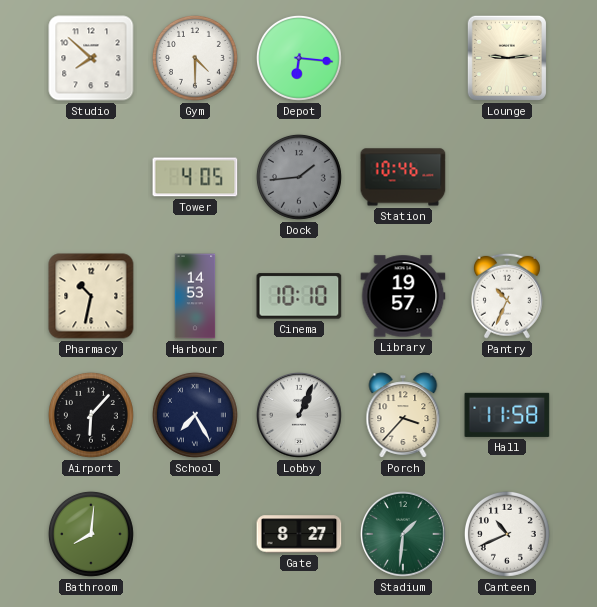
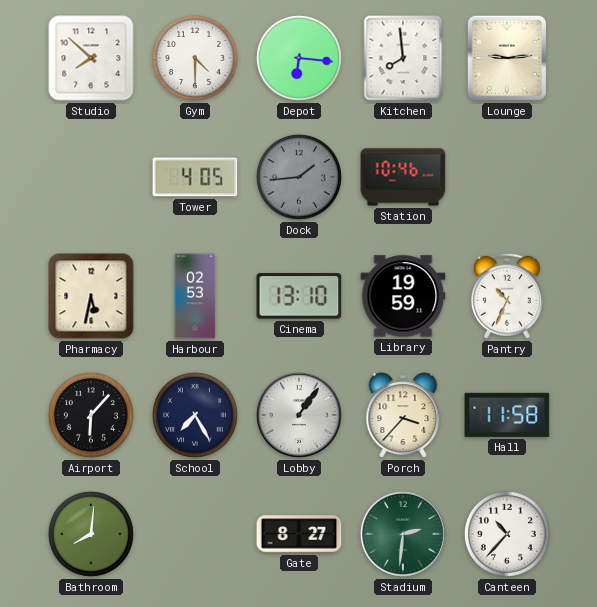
Kitchen: none -> 7:59 (403, 58)
Pharmacy: 10:32 -> 5:32 (91, 296)
Harbour: 14:53 -> 02:53 (195, 296)
Cinema: 10:10 -> 13:10 (299, 296)
Library: 19:57 -> 19:59 (403, 296)
Lobby: 1:04 -> 1:06 (300, 416)
Stadium: 1:31 -> 2:31 (404, 535)
Canteen: 10:41 -> 10:37 (507, 534)
